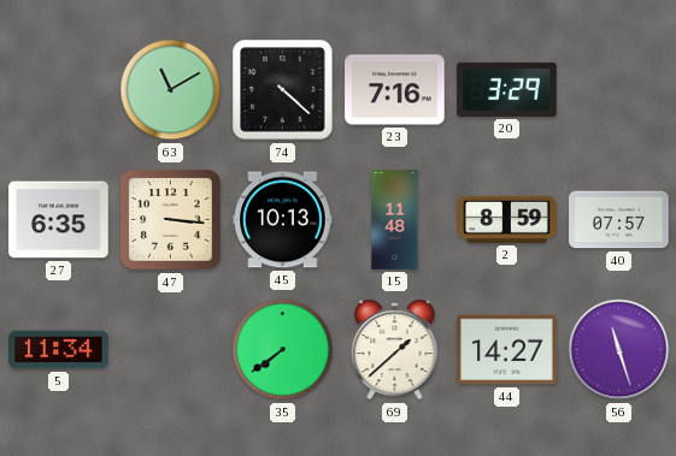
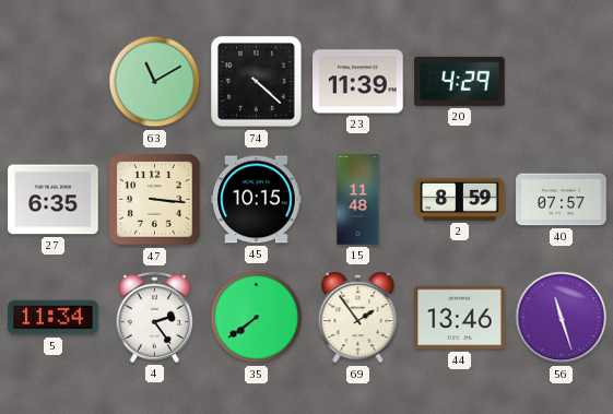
23: 7:16 -> 11:39 (358, 82)
20: 3:29 -> 4:29 (460, 81)
45: 10:13 -> 10:15 (257, 200)
4: none -> 2:24 (154, 317)
69: 1:38 -> 1:54 (358, 318)
44: 14:27 -> 13:46 (460, 318)
